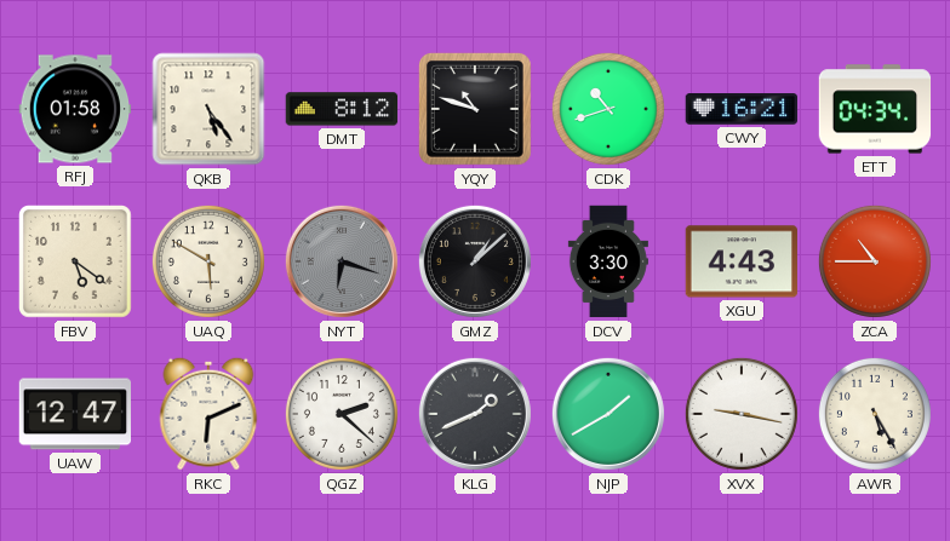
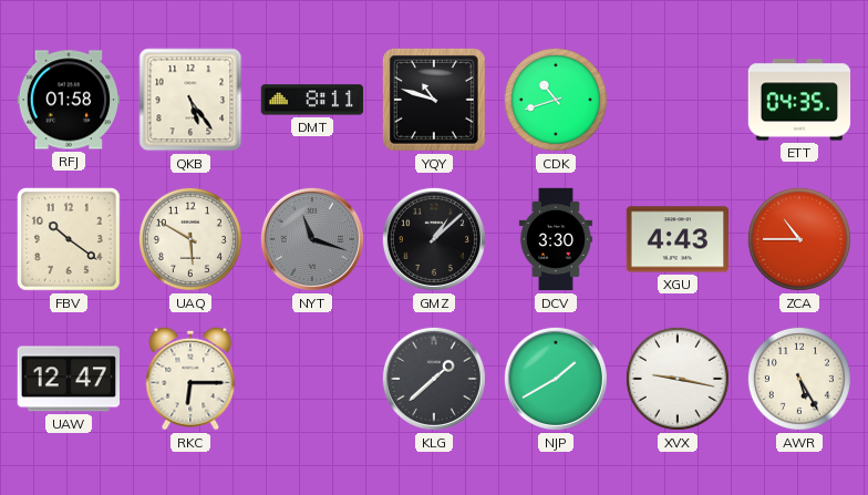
DMT: 8:12 -> 8:11 (312, 100)
CWY: 16:21 -> none (742, 110)
ETT: 04:34 -> 04:35 (799, 100)
FBV: 5:21 -> 10:21 (70, 240)
NYT: 6:18 -> 11:18 (312, 239)
RKC: 6:11 -> 6:15 (190, 379)
QGZ: 2:22 -> none (342, 414)
KLG: 1:41 -> 1:38 (434, 379)
